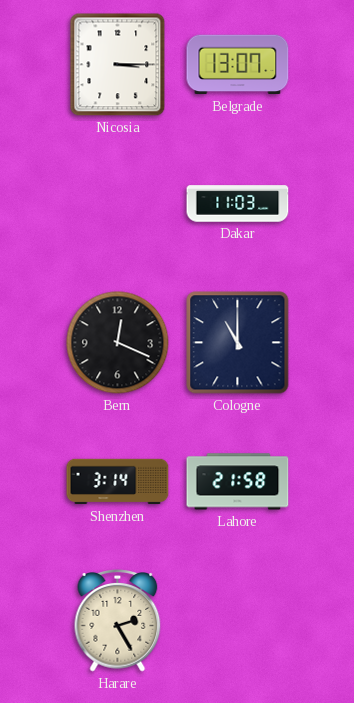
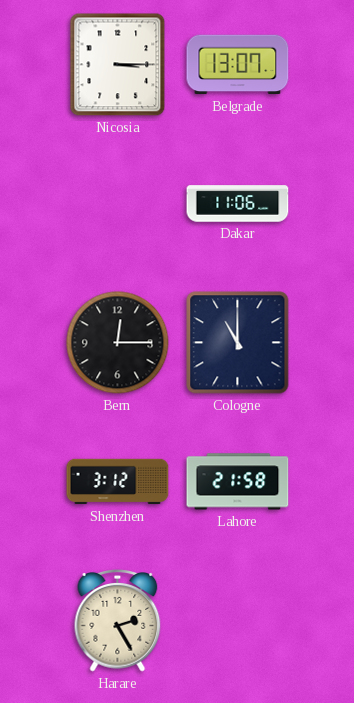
Dakar: 11:03 -> 11:06 (238, 204)
Bern: 12:19 -> 12:15 (118, 343)
Shenzhen: 3:14 -> 3:12 (118, 482)
